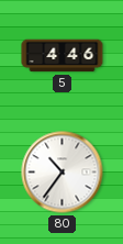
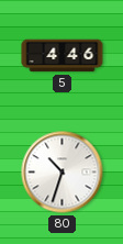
80: 10:36 -> 10:33 (63, 173)
